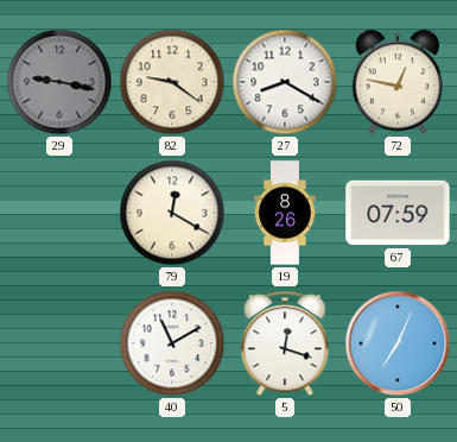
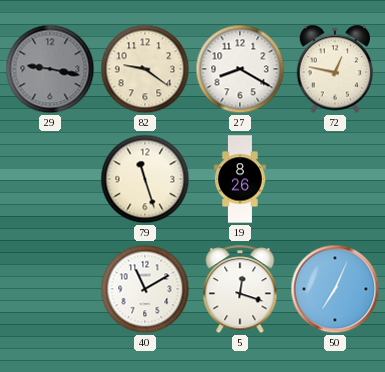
79: 12:20 -> 11:27 (145, 179)
67: 07:59 -> none (398, 213)
